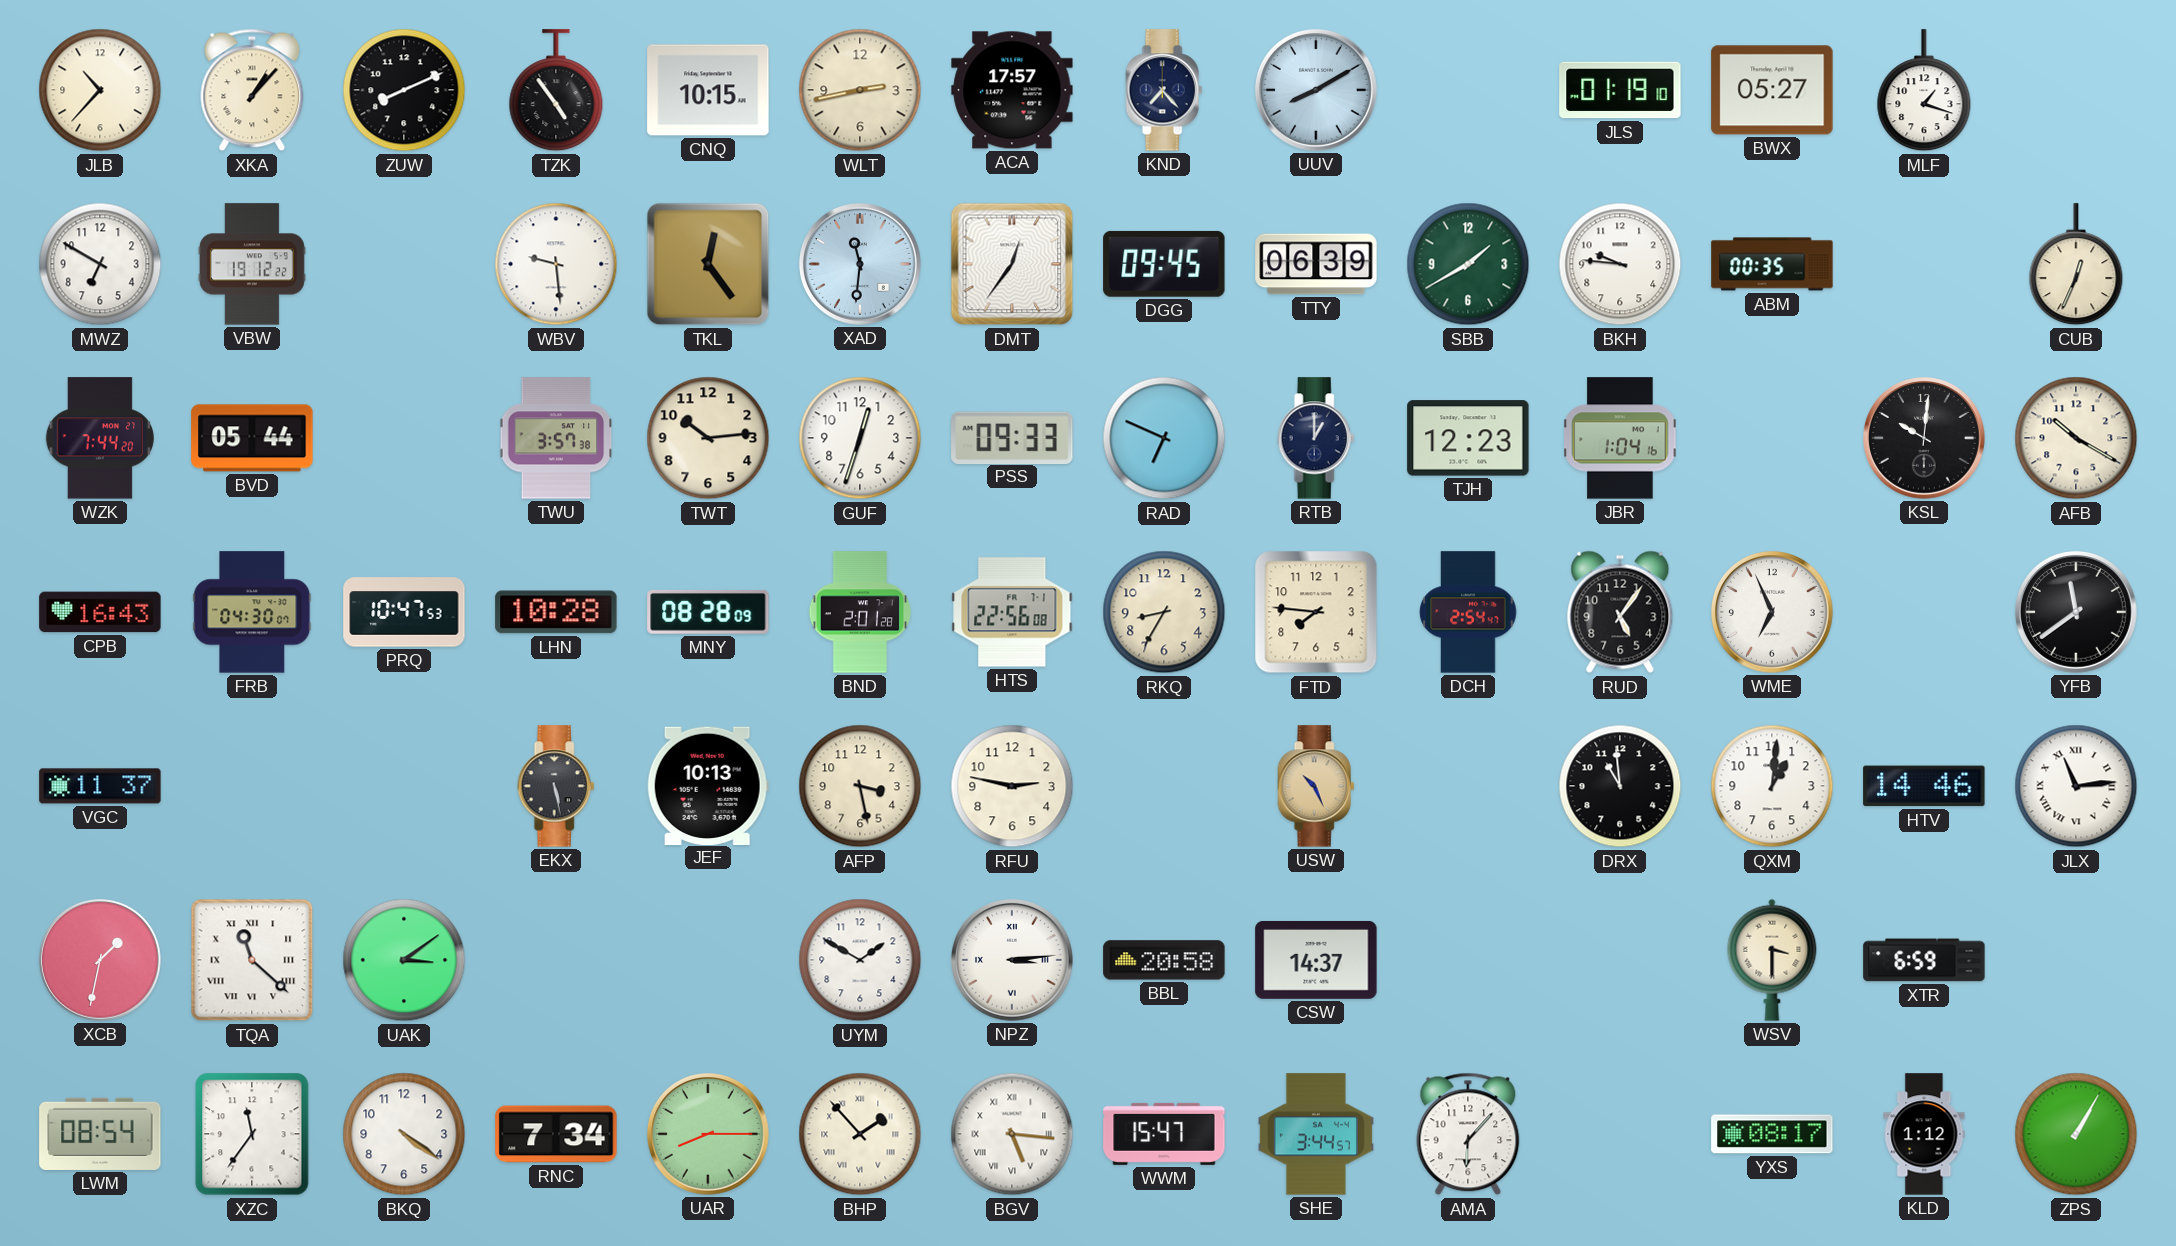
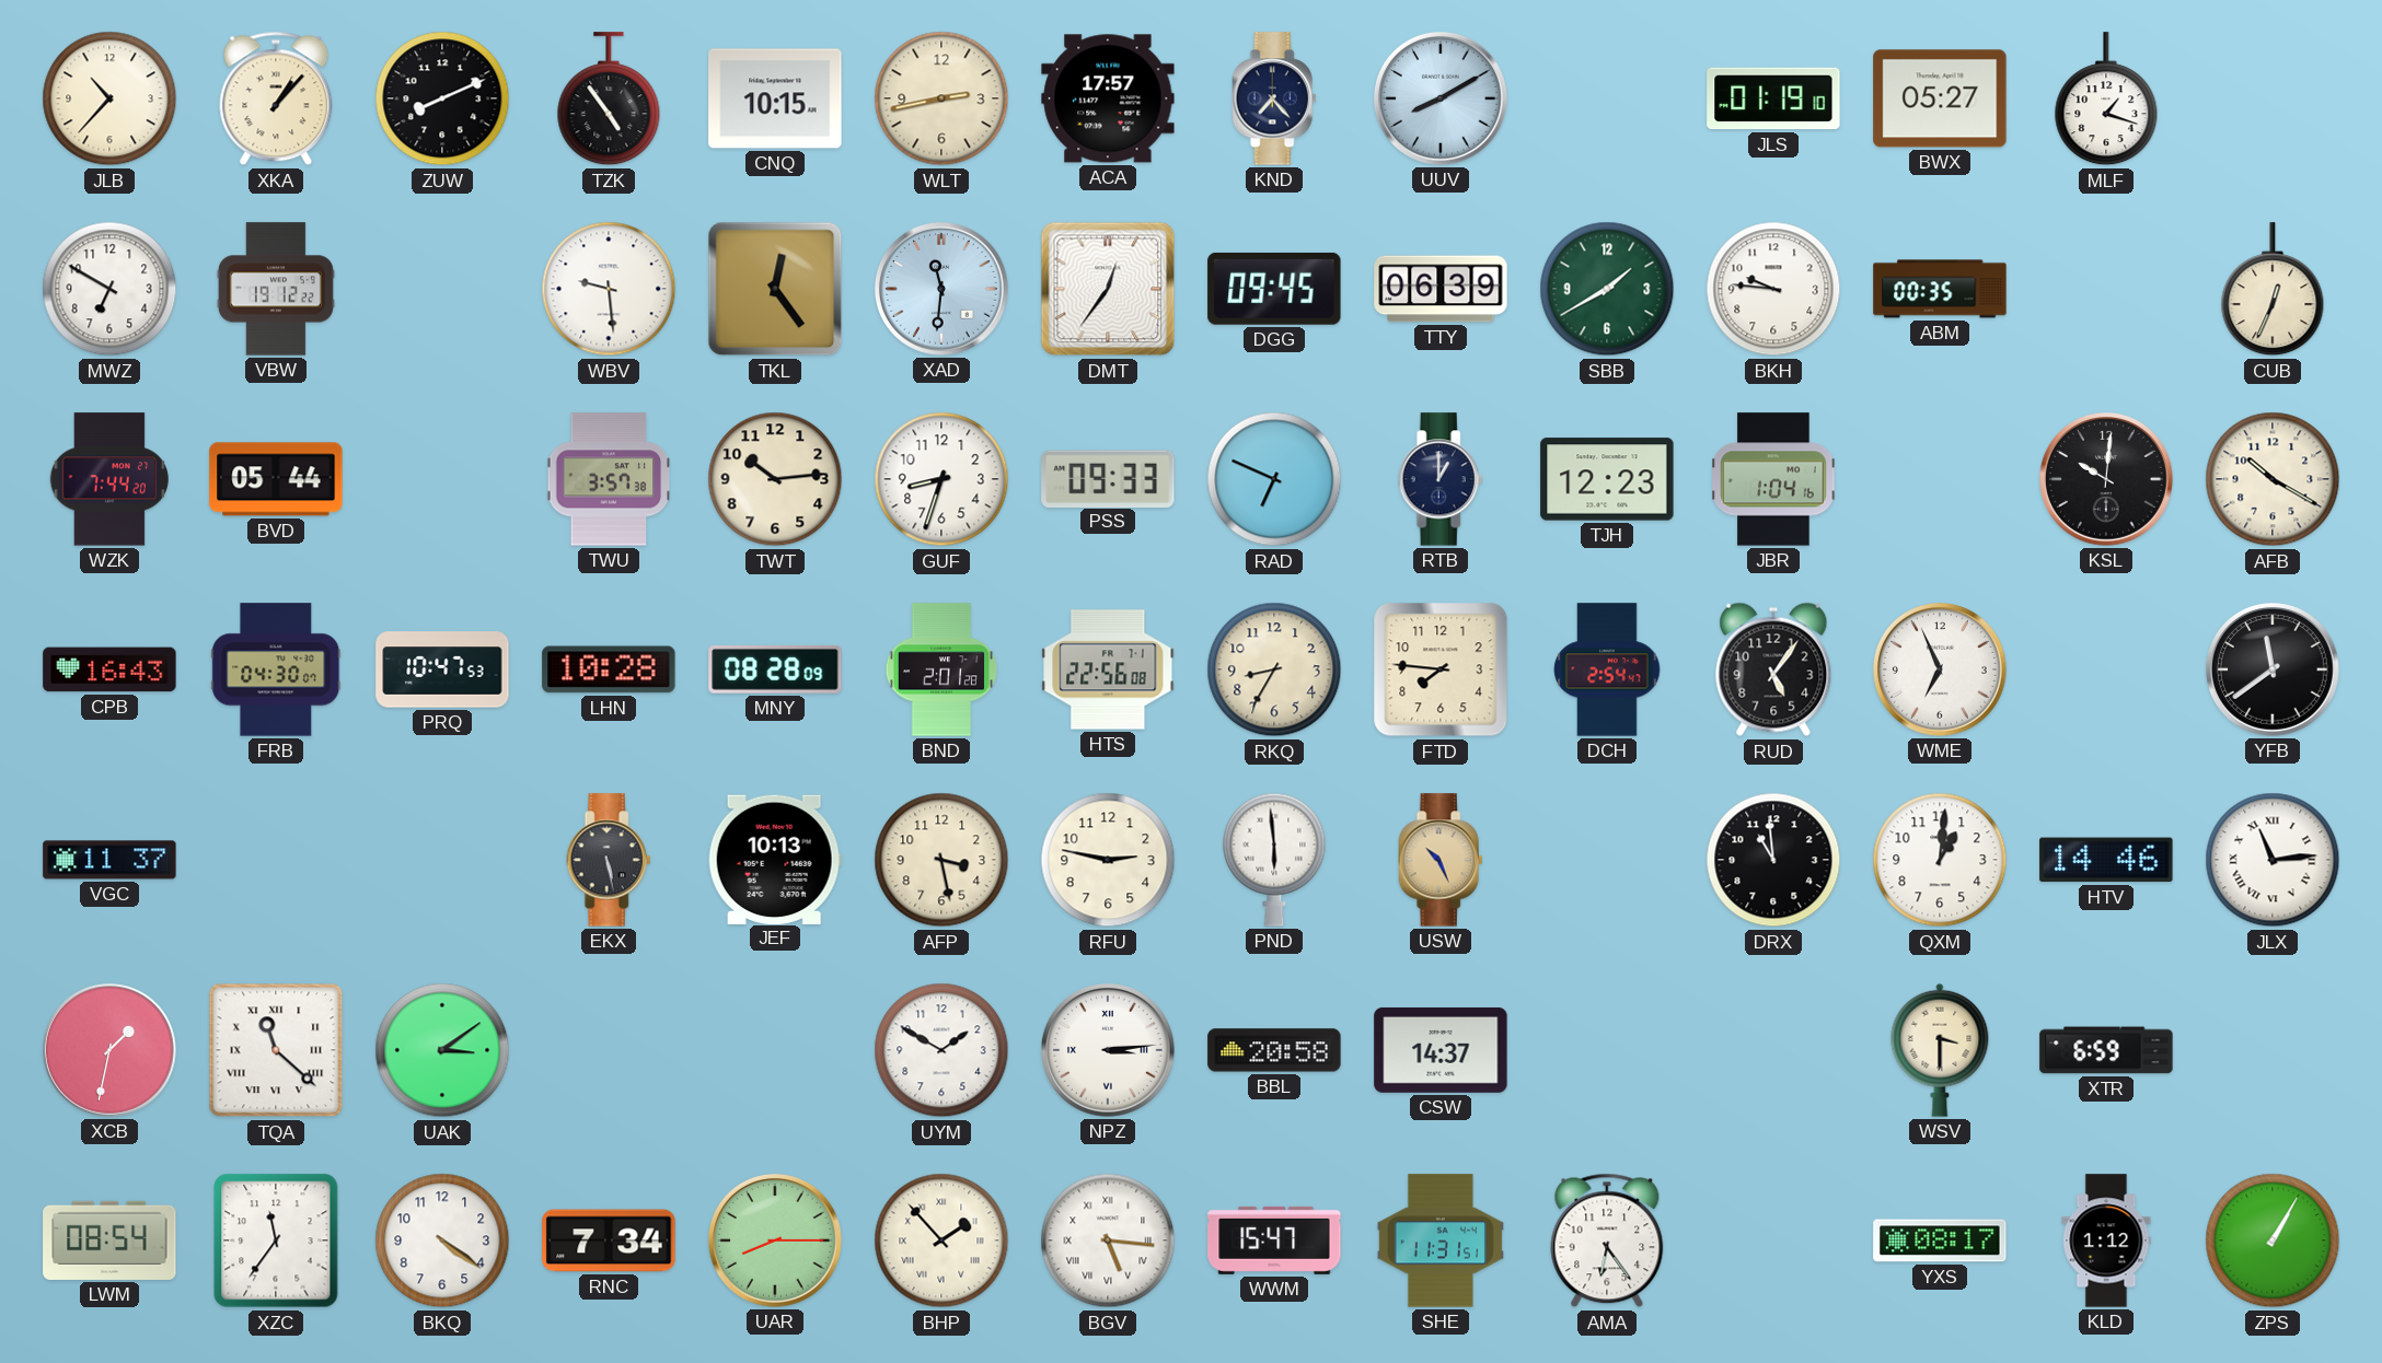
GUF: 12:33 -> 8:33 (941, 479)
PND: none -> 5:59 (1274, 860)
SHE: 3:44 -> 11:31 (1441, 1240)
AMA: 6:07 -> 6:24 (1607, 1240)
